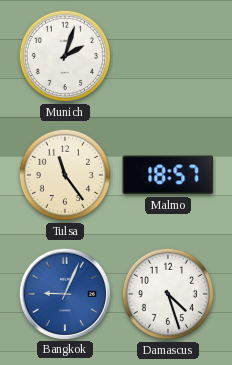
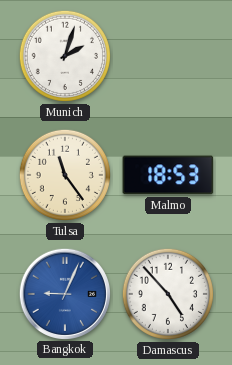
Malmo: 18:57 -> 18:53 (168, 175)
Damascus: 4:27 -> 4:53 (168, 294)
